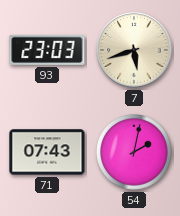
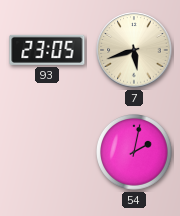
93: 23:03 -> 23:05 (47, 50)
71: 07:43 -> none (47, 152)
